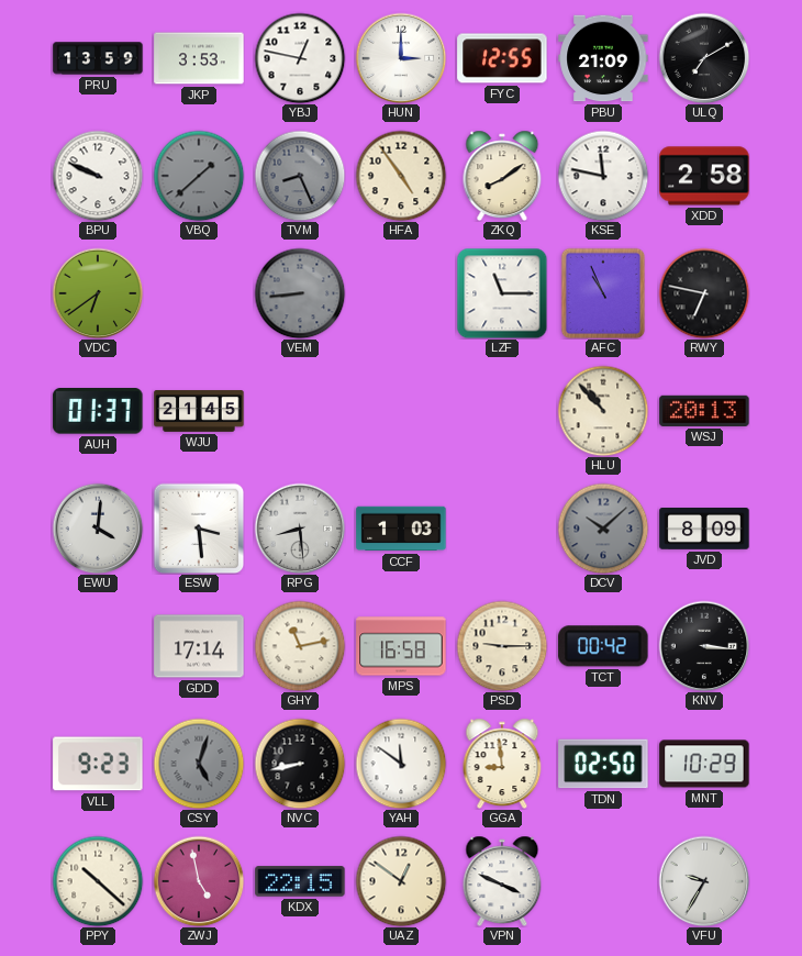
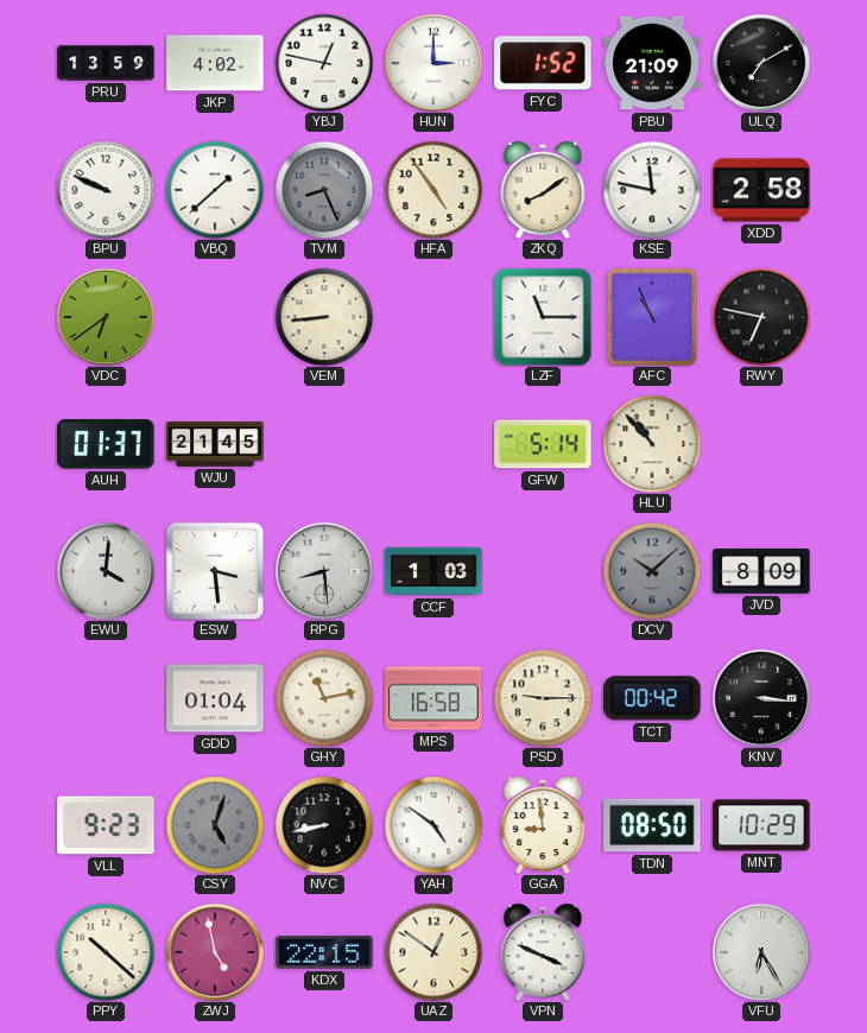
JKP: 3:53 -> 4:02 (215, 63)
FYC: 12:55 -> 1:52 (543, 63)
VBQ dial: grey -> white (215, 190)
VEM dial: grey -> cream (324, 317)
GFW: none -> 5:14 (543, 444)
WSJ: 20:13 -> none (704, 411)
GDD: 17:14 -> 01:04 (215, 698)
YAH: 11:51 -> 4:51 (433, 825)
TDN: 02:50 -> 08:50 (652, 825)
VFU: 9:35 -> 6:25 (761, 952)
